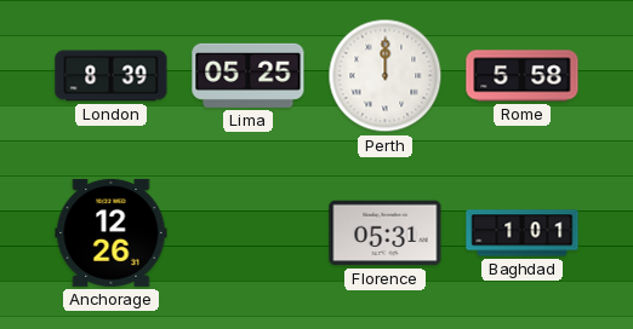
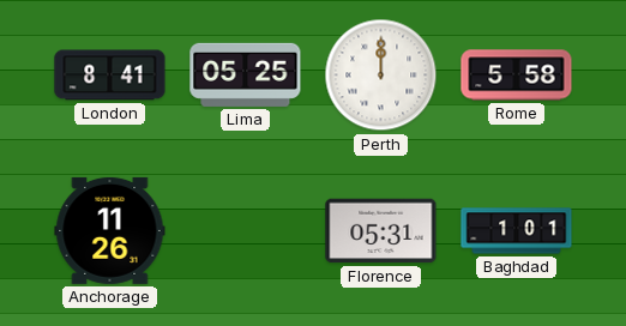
London: 8:39 -> 8:41 (110, 76)
Anchorage: 12:26 -> 11:26 (110, 230)
